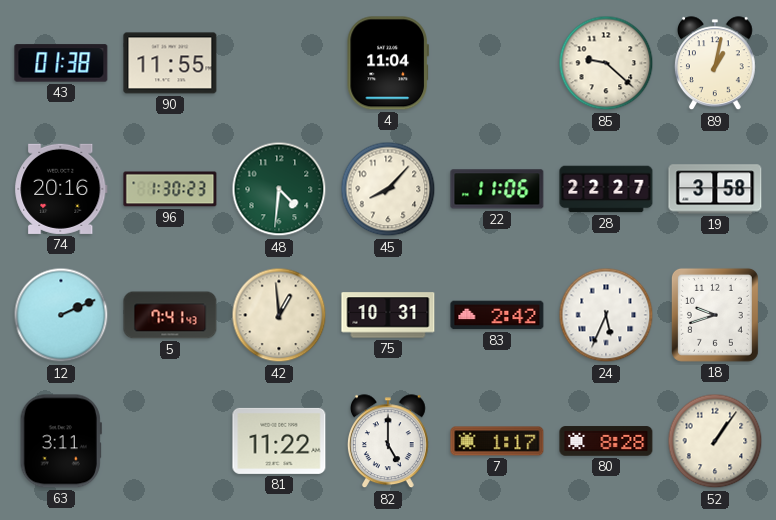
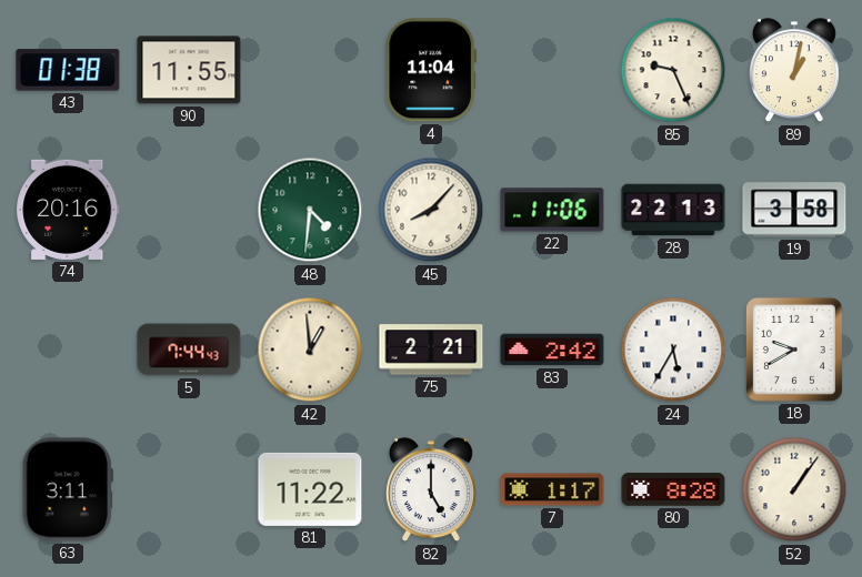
85: 9:22 -> 9:26 (673, 70)
96: 1:30 -> none (170, 189)
28: 22:27 -> 22:13 (673, 210)
12: 2:11 -> none (61, 315)
5: 7:41 -> 7:44 (189, 350)
75: 10:31 -> 2:21 (431, 350)
24: 5:34 -> 5:35 (673, 350)
18: 9:42 -> 9:40 (794, 350)
